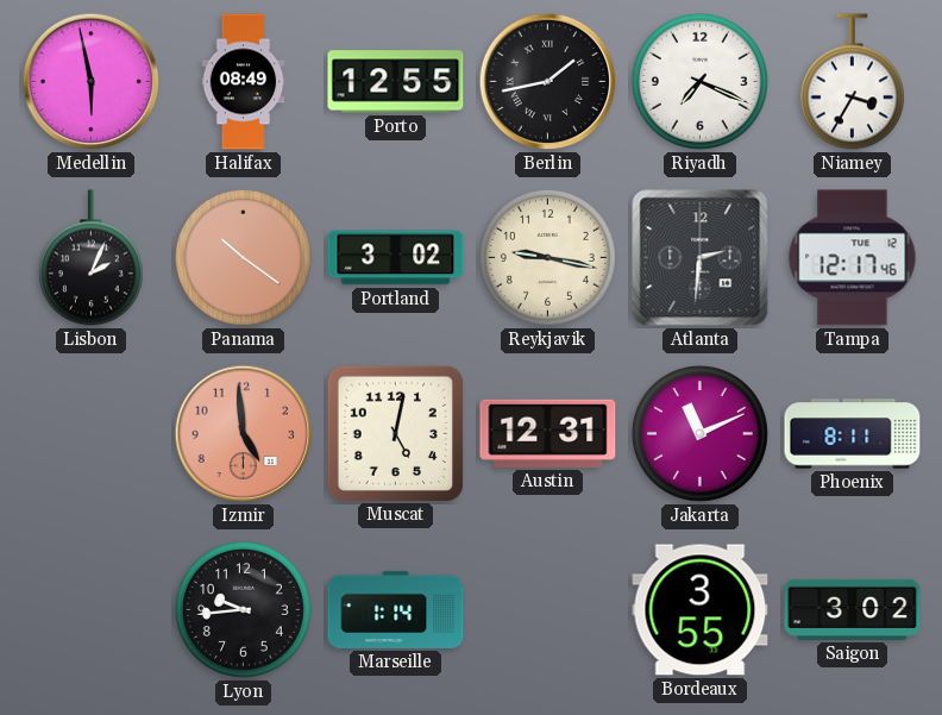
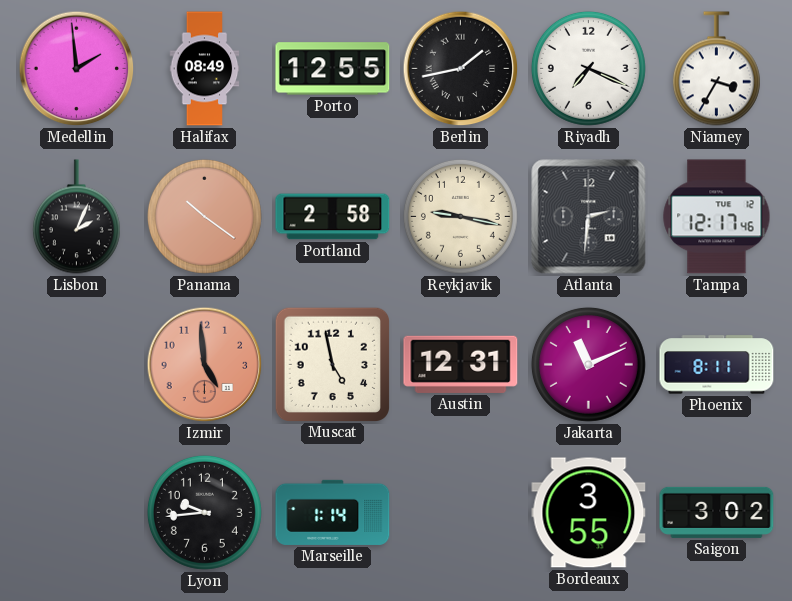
Medellin: 5:58 -> 1:59 (77, 69)
Portland: 3:02 -> 2:58 (333, 217)
Muscat: 5:02 -> 4:58 (332, 364)
